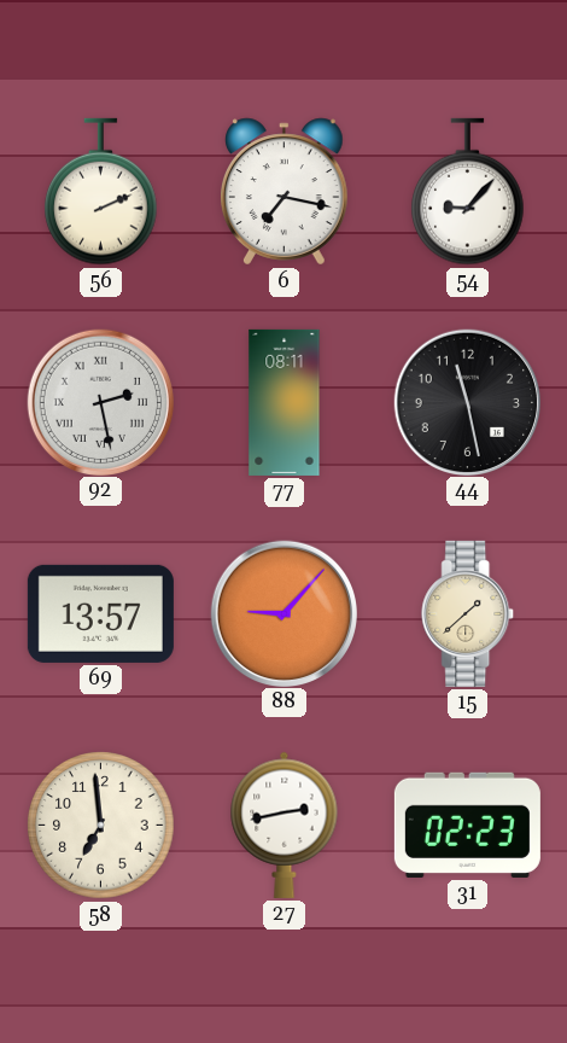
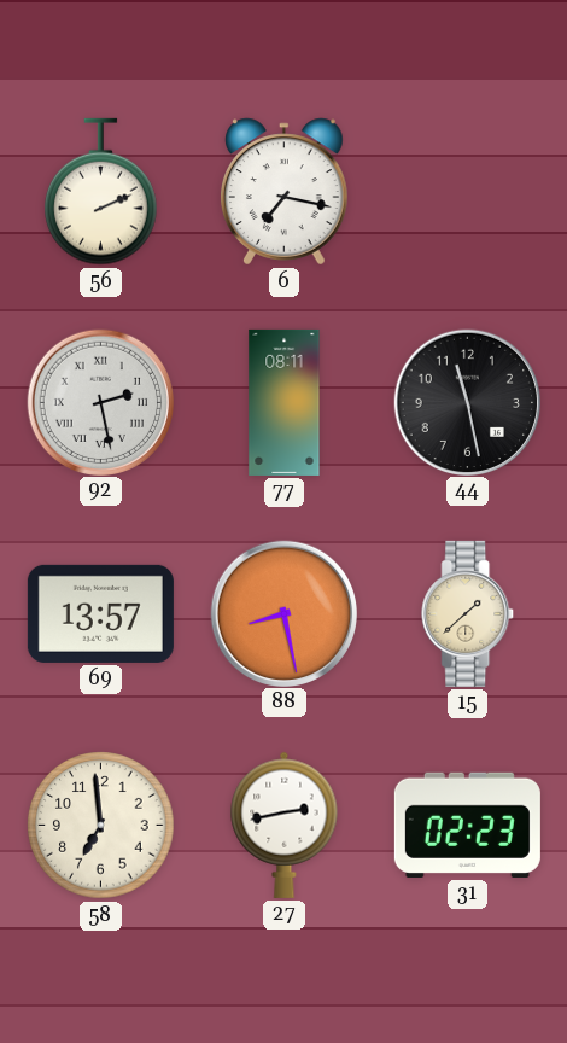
54: 9:07 -> none (468, 192)
88: 9:07 -> 8:28 (283, 613)
